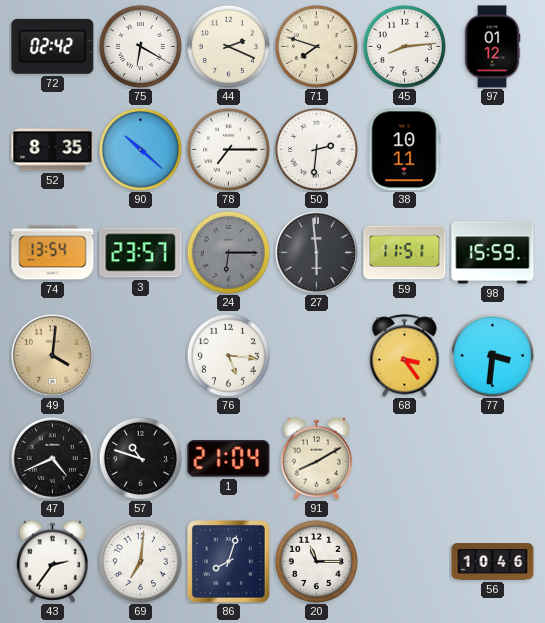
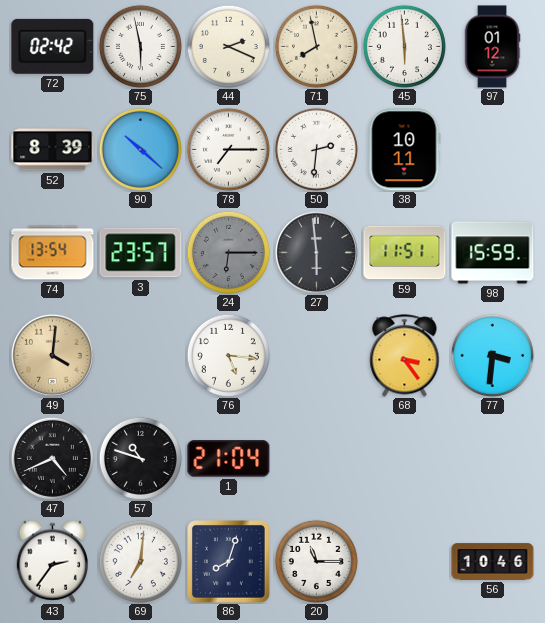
75: 6:20 -> 5:58 (140, 46)
71: 7:48 -> 7:58 (316, 46)
45: 8:14 -> 5:59 (404, 46)
52: 8:35 -> 8:39 (53, 150)
91: 8:10 -> none (316, 458)
